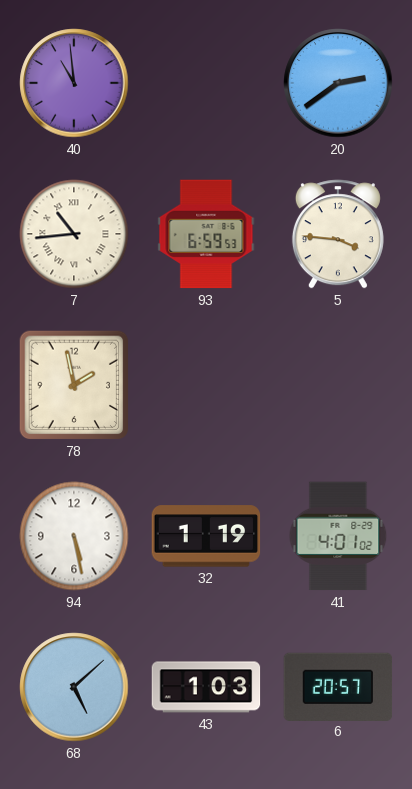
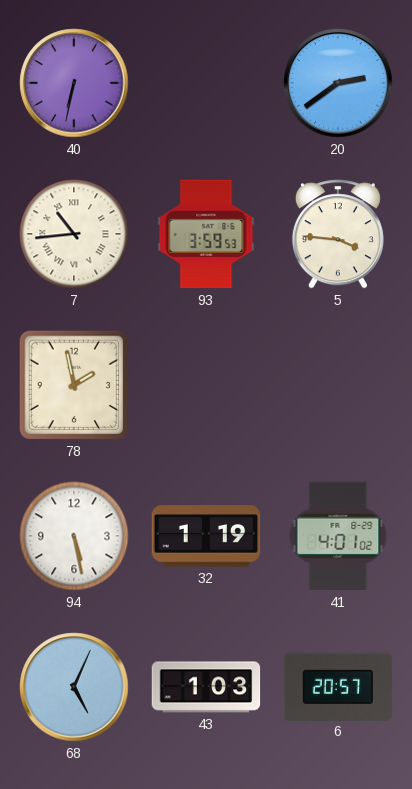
40: 10:59 -> 6:32 (74, 83)
93: 6:59 -> 3:59 (206, 234)
68: 5:08 -> 5:04 (74, 687)
